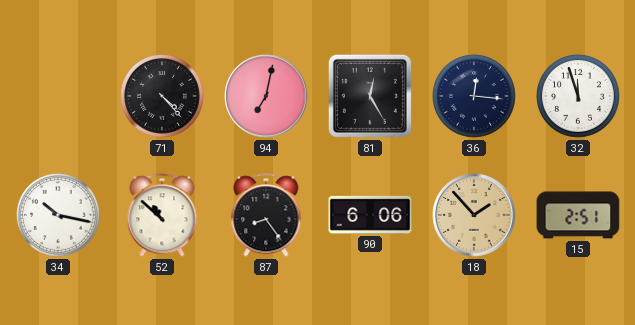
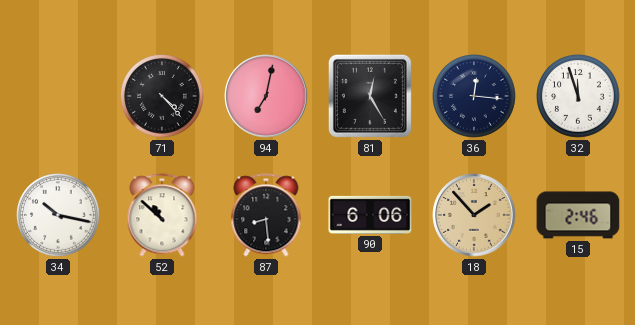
87: 8:24 -> 8:29 (266, 215)
15: 2:51 -> 2:46 (578, 215)
